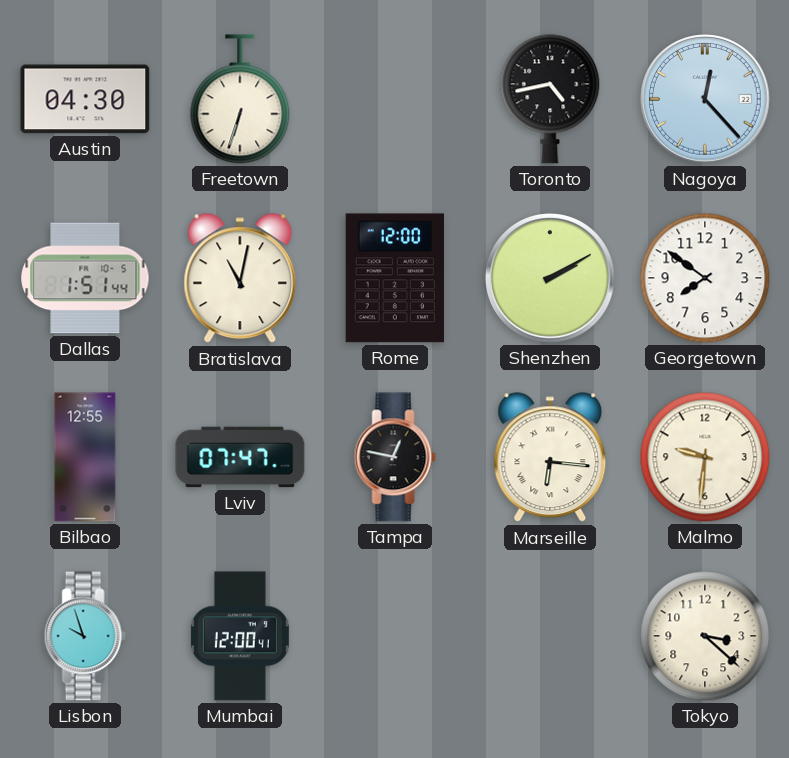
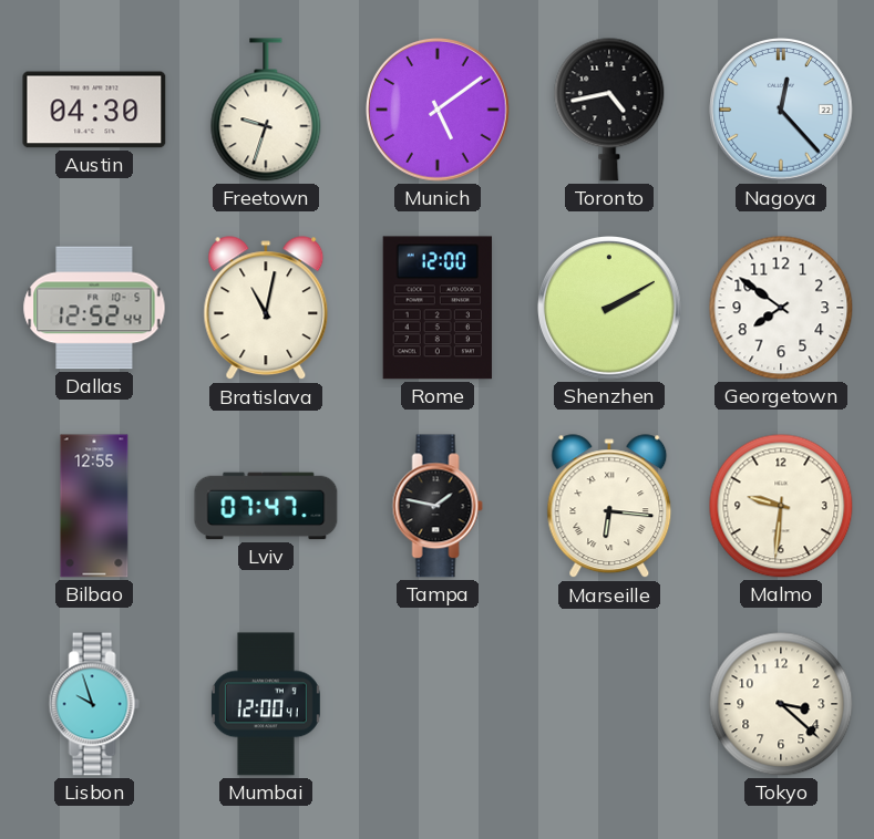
Freetown: 6:33 -> 9:33 (266, 110)
Munich: none -> 5:09 (439, 111)
Dallas: 1:51 -> 12:52 (94, 308)
Tampa: 12:47 -> 1:47 (438, 506)
